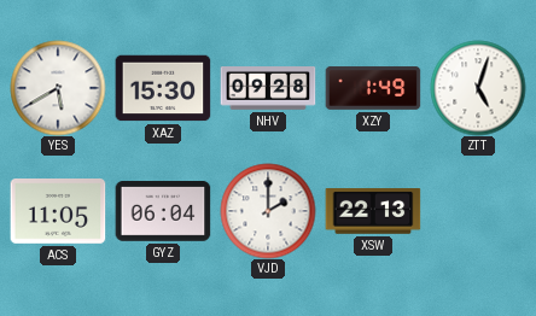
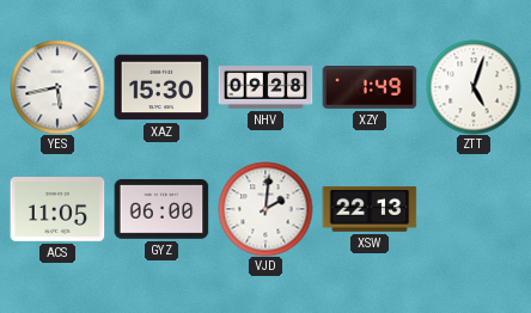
YES: 5:40 -> 5:43 (57, 87)
GYZ: 06:04 -> 06:00 (161, 210)
VJD: 2:00 -> 2:01 (265, 209)
